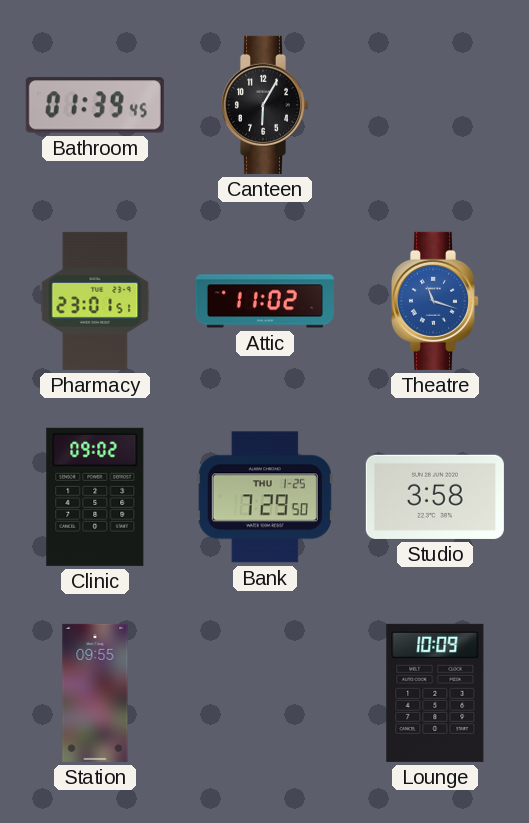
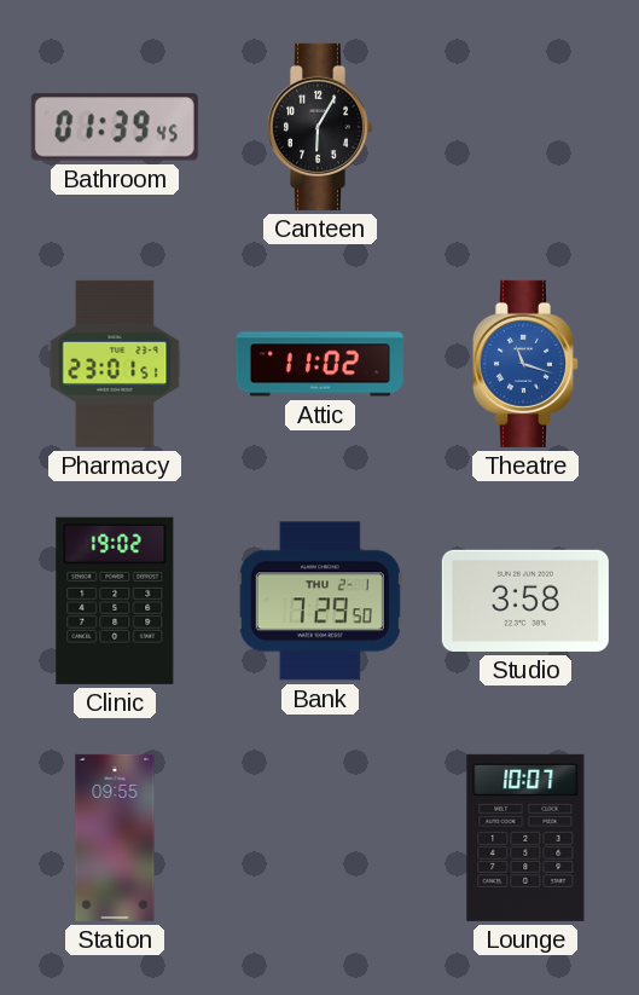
Clinic: 09:02 -> 19:02 (115, 601)
Bank date: THU 1-25 -> THU 2-1 (320, 601)
Lounge: 10:09 -> 10:07 (525, 838)
